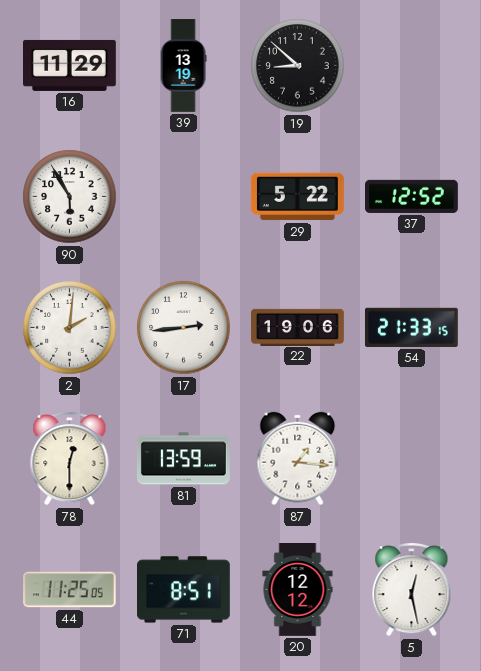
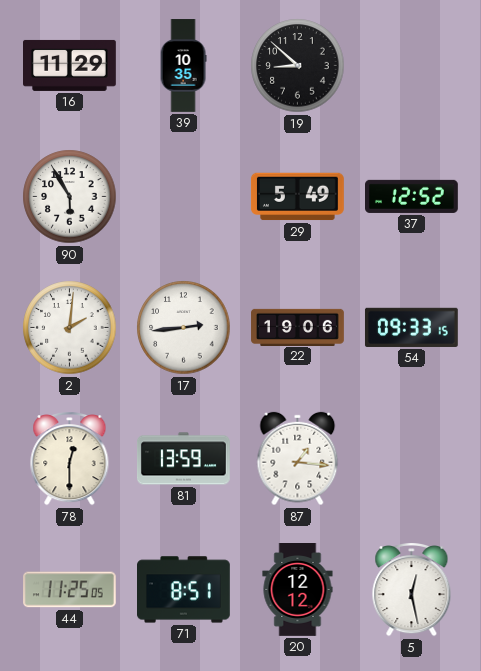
39: 13:19 -> 10:35 (183, 66)
29: 5:22 -> 5:49 (297, 197)
54: 21:33 -> 09:33 (411, 327)
